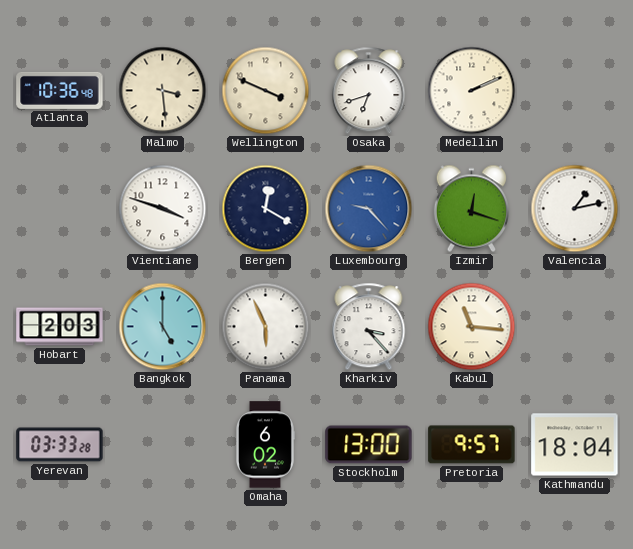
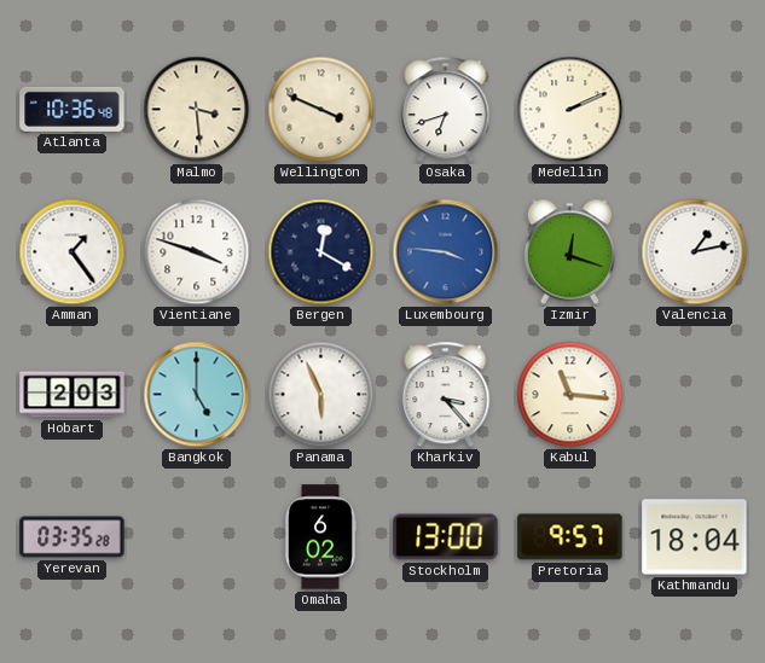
Amman: none -> 1:24 (73, 252)
Luxembourg: 9:23 -> 3:46 (446, 252)
Yerevan: 03:33 -> 03:35 (73, 537)
